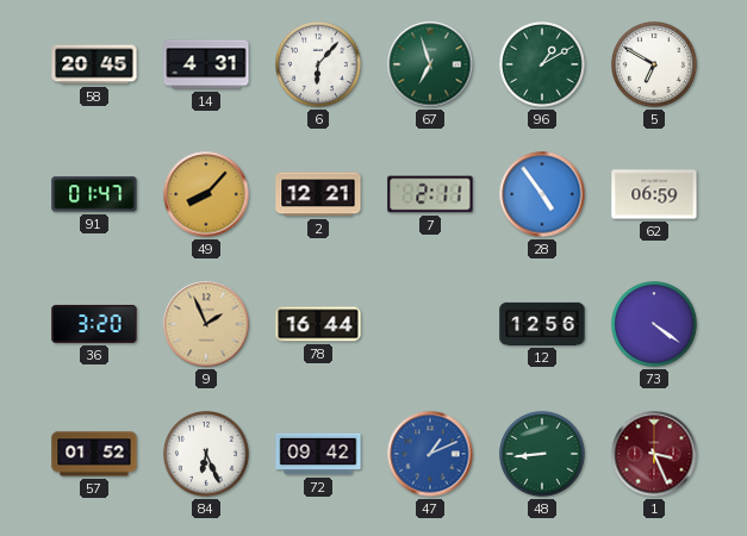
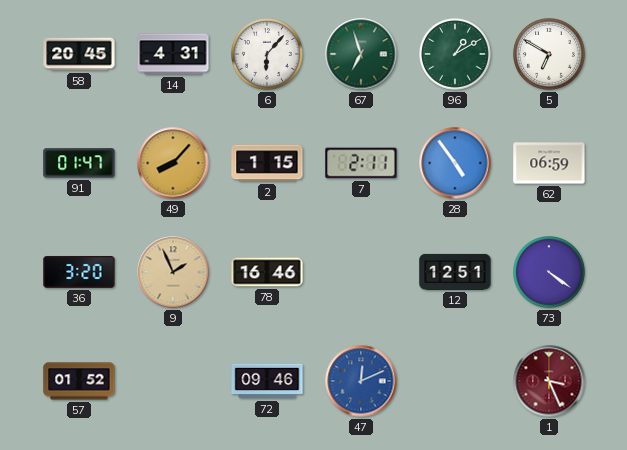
2: 12:21 -> 1:15 (267, 163)
78: 16:44 -> 16:46 (267, 272)
12: 12:56 -> 12:51 (455, 272)
84: 6:26 -> none (207, 455)
72: 09:42 -> 09:46 (267, 381)
47: 1:11 -> 12:11 (361, 381)
48: 8:44 -> none (543, 455)
